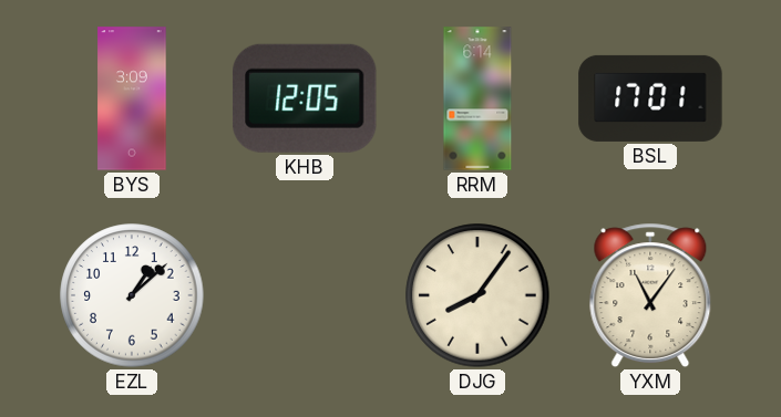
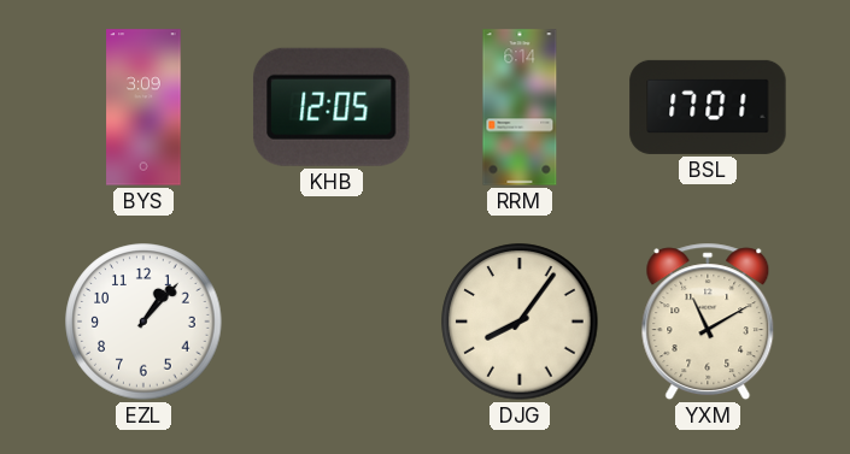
EZL: 1:08 -> 1:07 (143, 322)
YXM: 11:06 -> 11:10 (708, 322)
